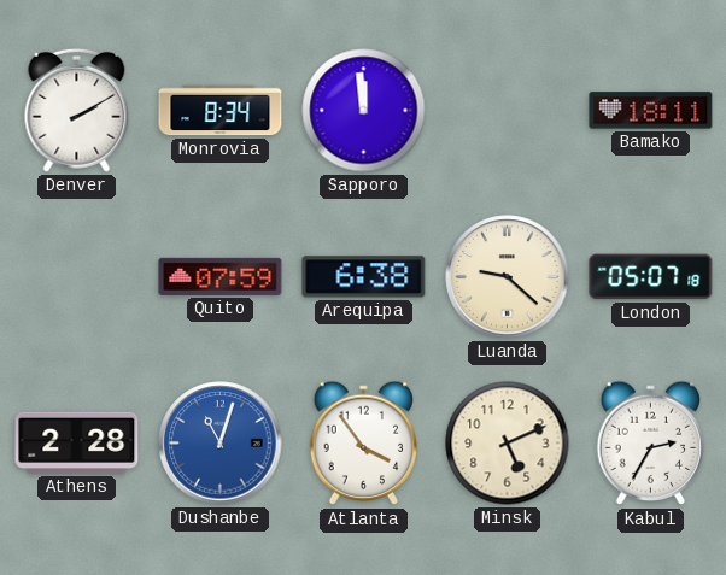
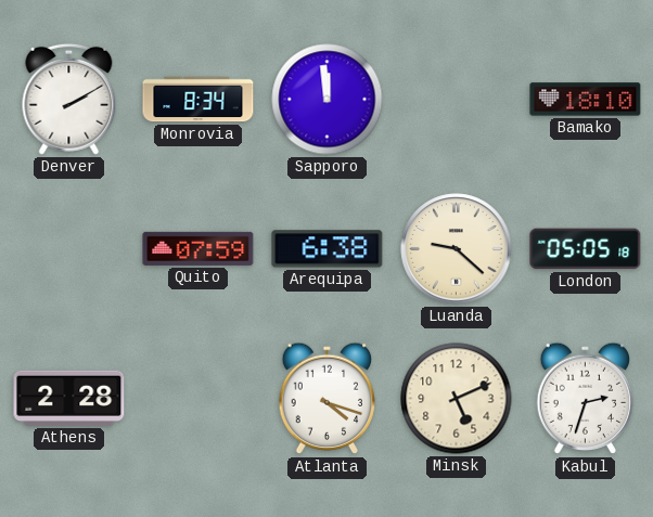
Bamako: 18:11 -> 18:10 (586, 100)
London: 05:07 -> 05:05 (586, 249)
Dushanbe: 11:03 -> none (221, 444)
Atlanta: 3:54 -> 4:18 (328, 399)
Kabul: 2:35 -> 2:33 (586, 399)
